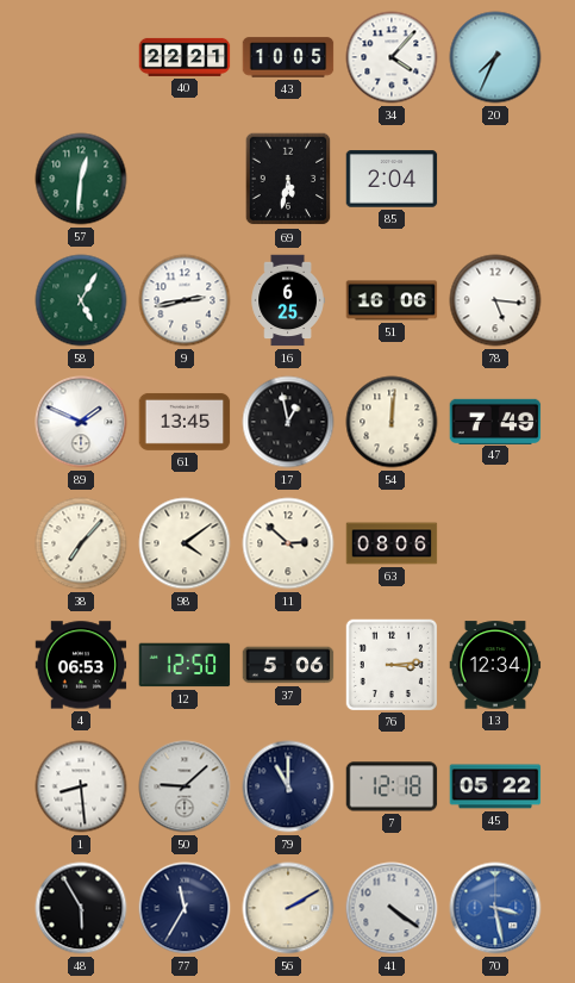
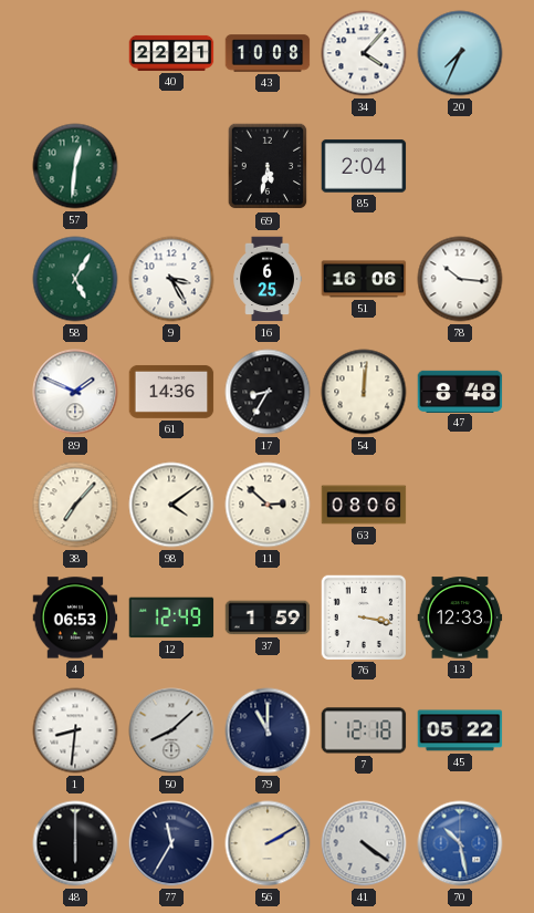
43: 10:05 -> 10:08 (268, 53)
9: 2:43 -> 3:25 (171, 279)
78: 5:16 -> 10:16 (460, 279)
61: 13:45 -> 14:36 (171, 392)
17: 12:58 -> 8:35 (268, 392)
47: 7:49 -> 8:48 (460, 391)
12: 12:50 -> 12:49 (171, 618)
37: 5:06 -> 1:59 (268, 618)
76: 3:14 -> 3:17 (363, 616)
13: 12:34 -> 12:33 (460, 618)
1: 8:29 -> 8:31 (75, 730)
50: 9:08 -> 8:08 (171, 730)
48: 5:55 -> 6:00 (75, 843)
70: 3:28 -> 10:28 (460, 843)
